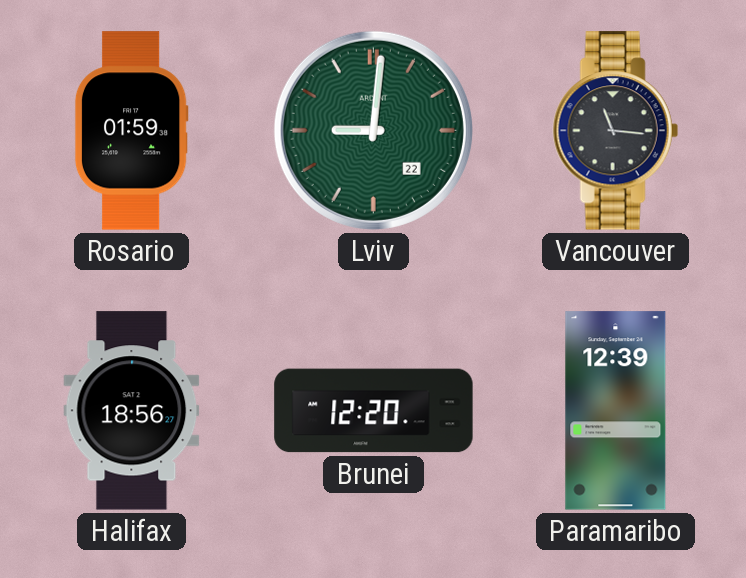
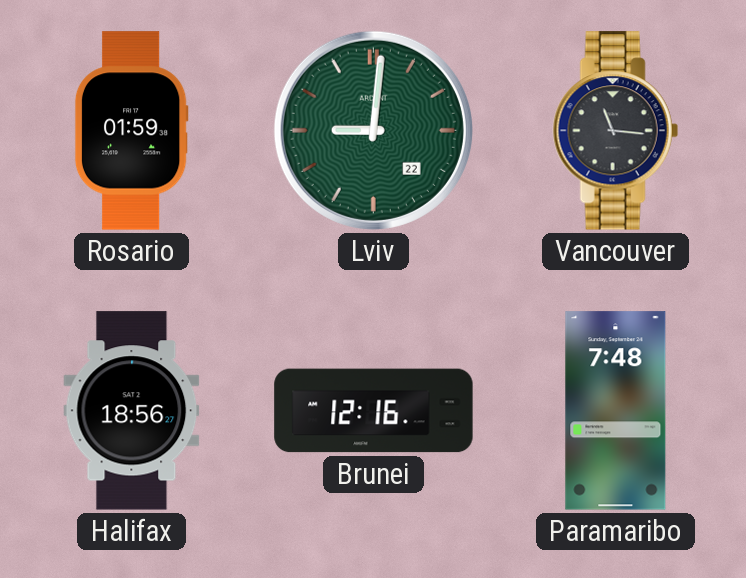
Brunei: 12:20 -> 12:16 (374, 411)
Paramaribo: 12:39 -> 7:48 (616, 411)
